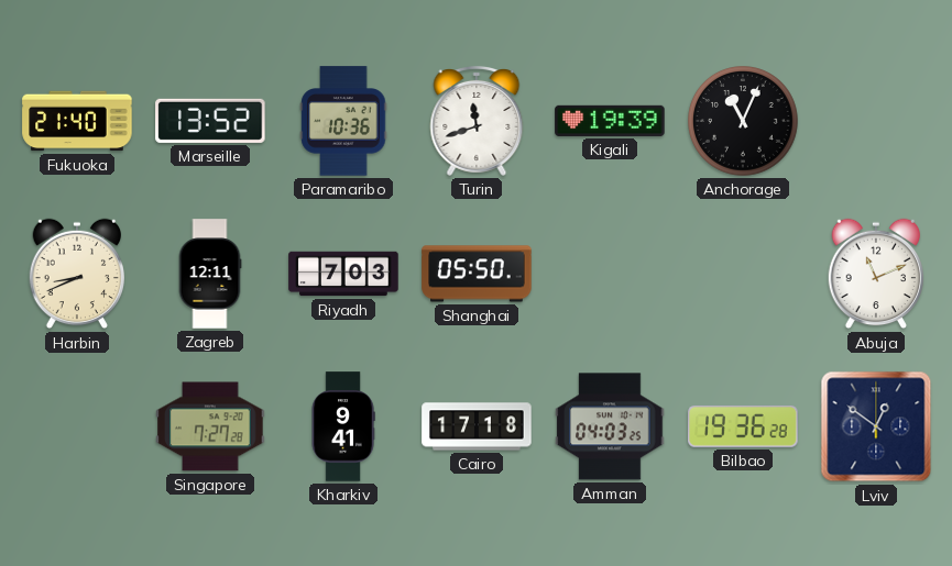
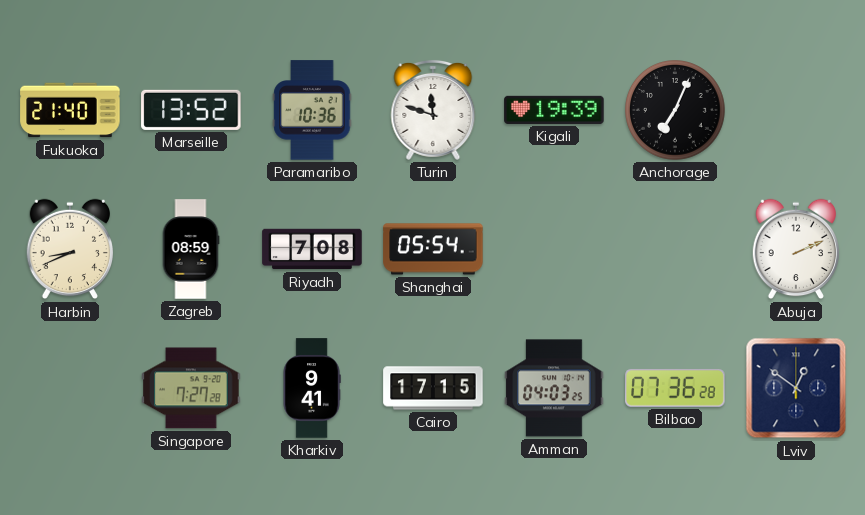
Turin: 11:42 -> 11:48 (433, 110)
Anchorage: 11:04 -> 7:04 (676, 111)
Zagreb: 12:11 -> 08:59 (191, 249)
Riyadh: 7:03 -> 7:08 (312, 249)
Shanghai: 05:50 -> 05:54 (433, 249)
Abuja: 11:11 -> 2:11 (795, 249)
Cairo: 17:18 -> 17:15 (433, 388)
Bilbao: 19:36 -> 07:36 (675, 388)
